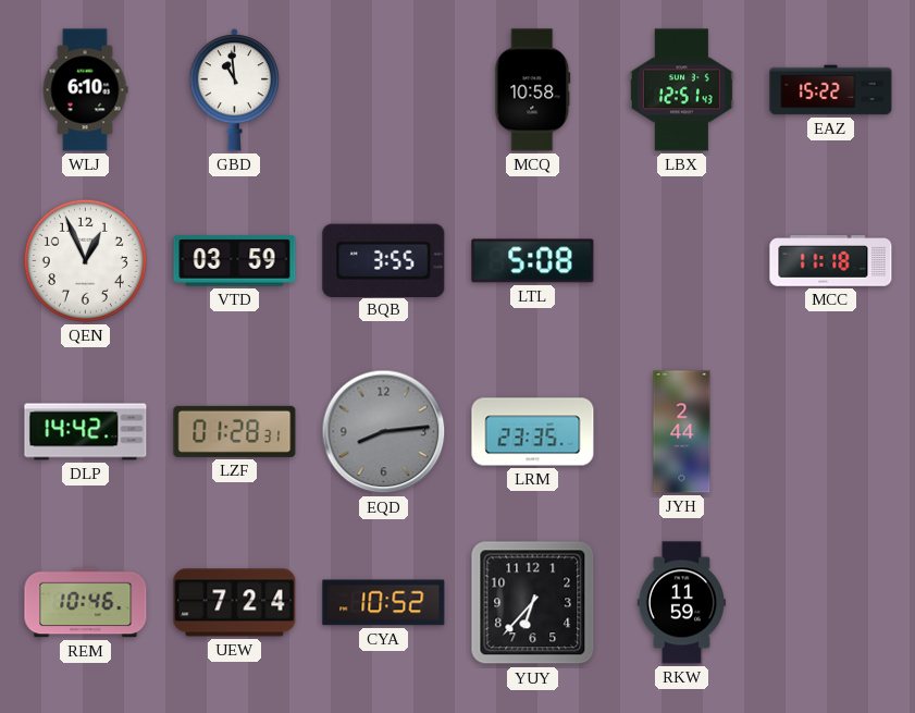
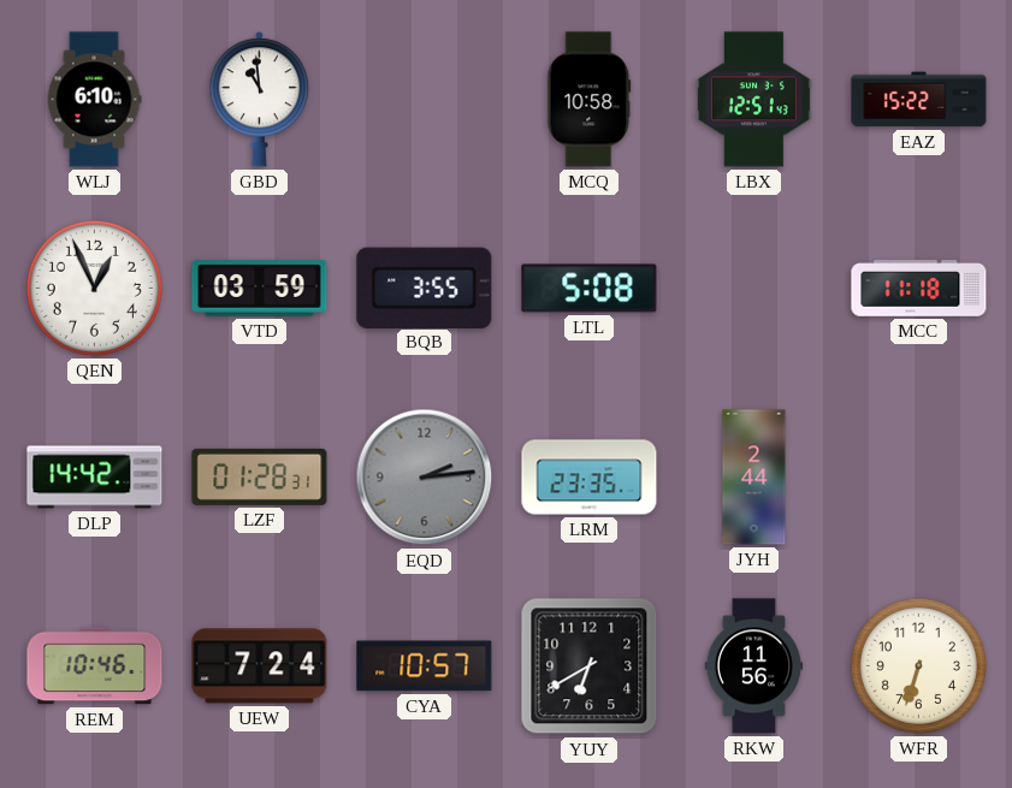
EQD: 8:14 -> 2:14 (425, 478)
CYA: 10:52 -> 10:57 (425, 666)
YUY: 6:37 -> 6:40 (590, 666)
RKW: 11:59 -> 11:56 (753, 666)
WFR: none -> 6:33 (918, 665)
